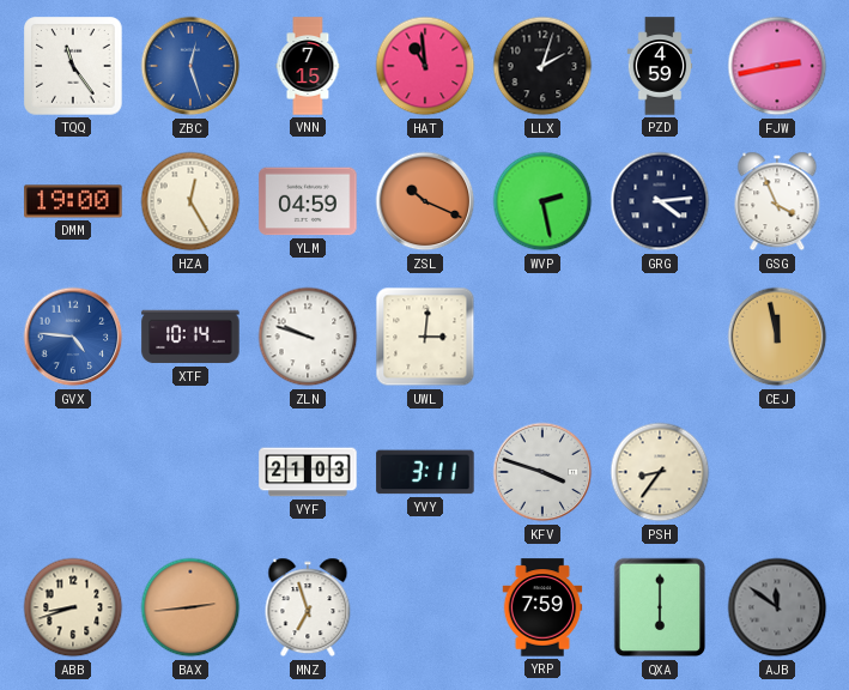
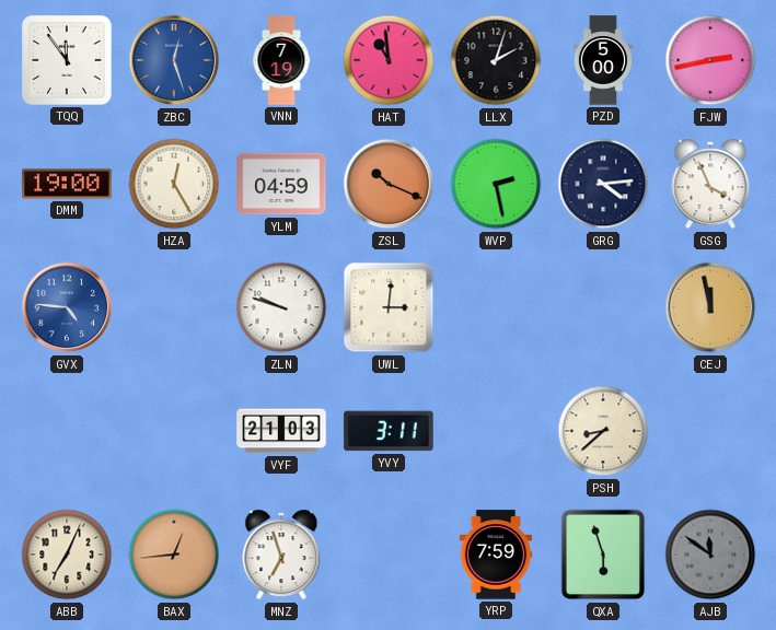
TQQ: 11:24 -> 11:54 (67, 60)
VNN: 7:15 -> 7:19 (281, 60)
PZD: 4:59 -> 5:00 (603, 60)
XTF: 10:14 -> none (190, 337)
KFV: 3:48 -> none (542, 472)
PSH: 8:36 -> 8:38 (603, 431)
ABB: 8:42 -> 7:04 (67, 555)
BAX: 2:44 -> 12:44 (174, 555)
QXA: 6:00 -> 5:57 (603, 555)
